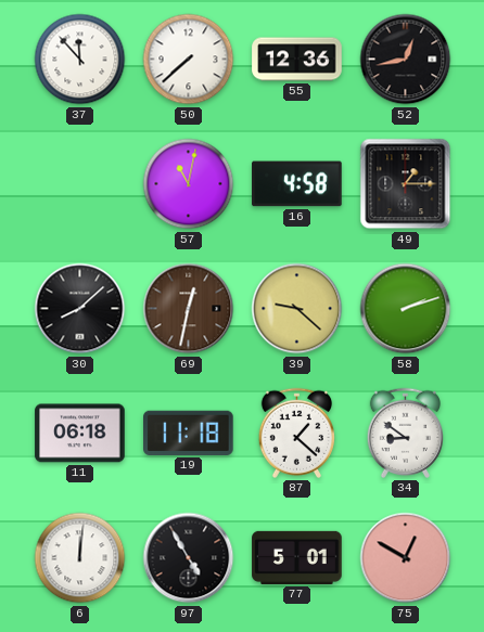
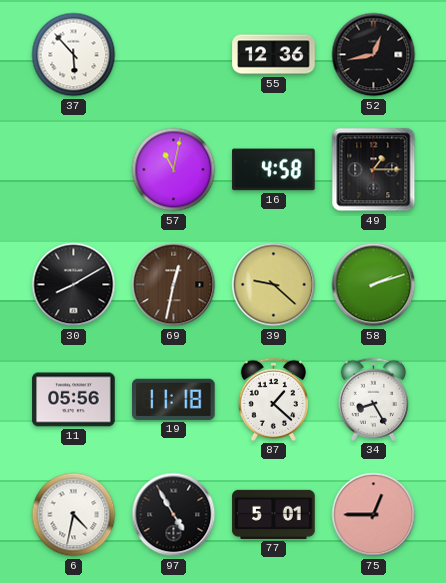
37: 11:53 -> 5:53 (74, 55)
50: 7:38 -> none (189, 60)
30: 8:08 -> 8:10 (74, 285)
11: 06:18 -> 05:56 (74, 400)
34: 8:51 -> 8:25 (373, 399)
6: 12:01 -> 4:32 (74, 515)
75: 12:50 -> 12:45 (374, 515)
